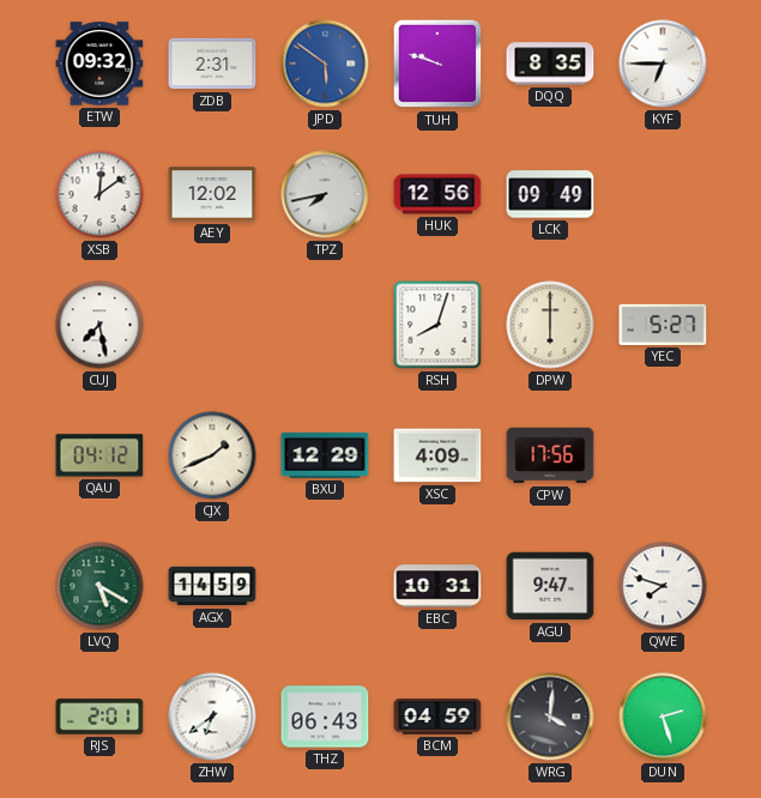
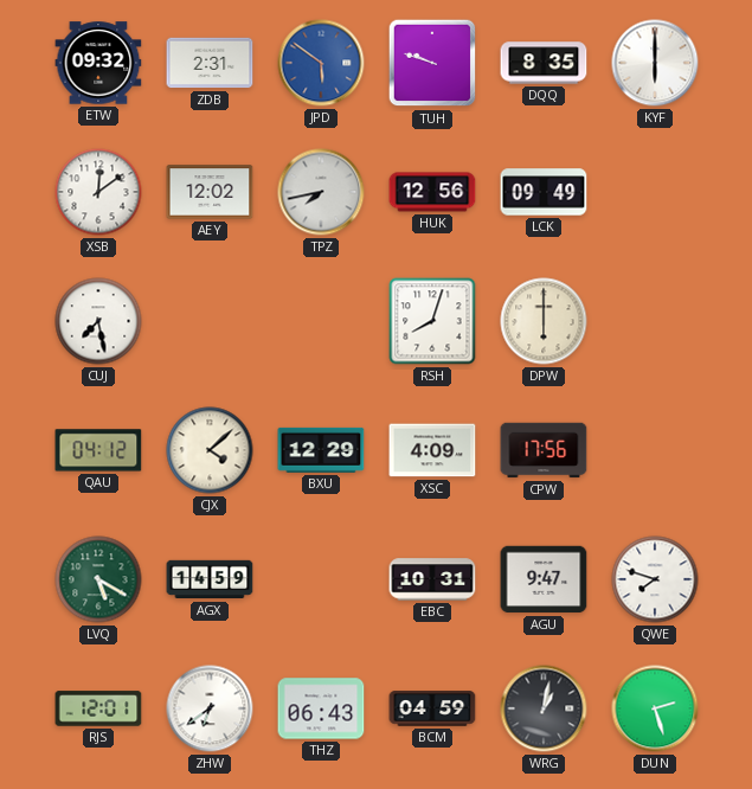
KYF: 6:45 -> 6:00 (655, 63)
YEC: 5:27 -> none (663, 325)
CJX: 1:41 -> 4:08 (210, 450)
RJS: 2:01 -> 12:01 (98, 708)
WRG: 4:01 -> 1:02 (544, 708)
